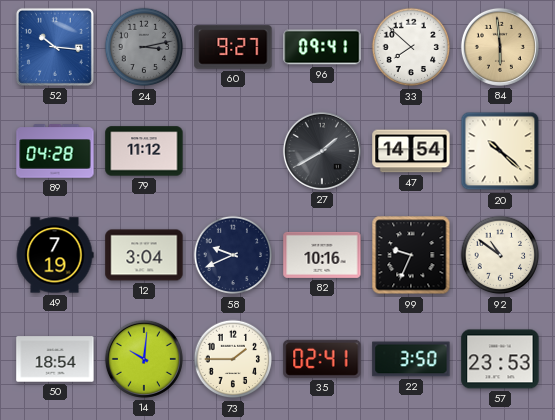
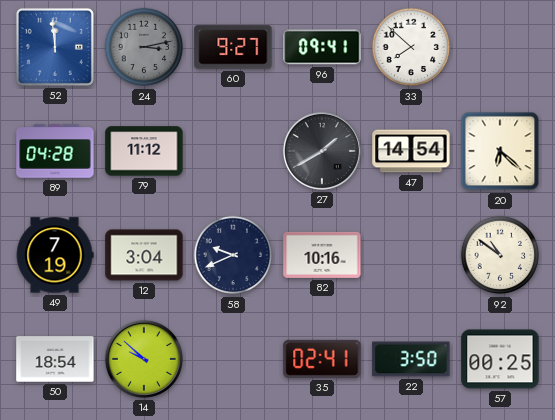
52: 10:16 -> 11:59 (55, 47)
84: 5:59 -> none (500, 47)
20: 10:22 -> 6:22 (500, 151)
99: 9:34 -> none (411, 255)
14: 10:01 -> 9:52 (144, 359)
73: 1:45 -> none (233, 359)
57: 23:53 -> 00:25 (500, 359)
